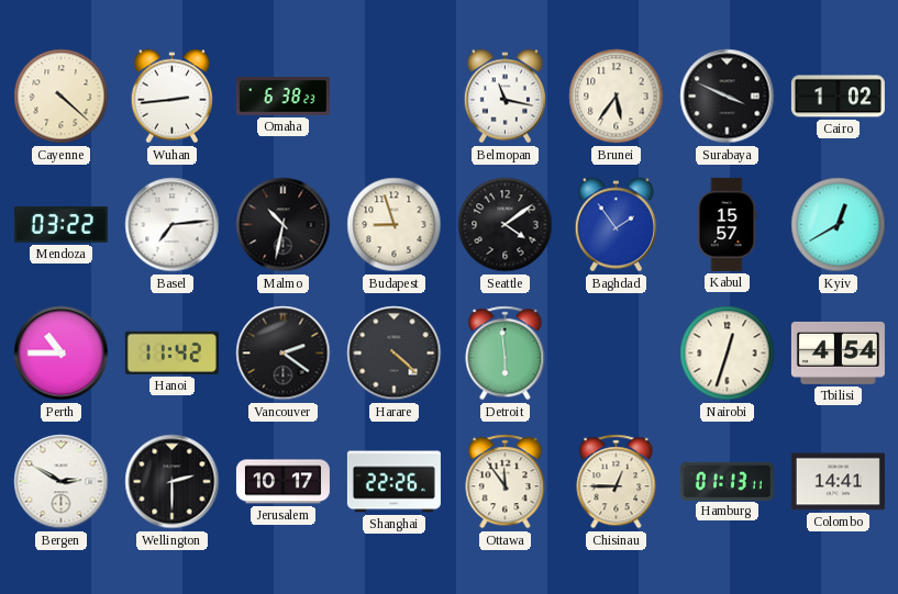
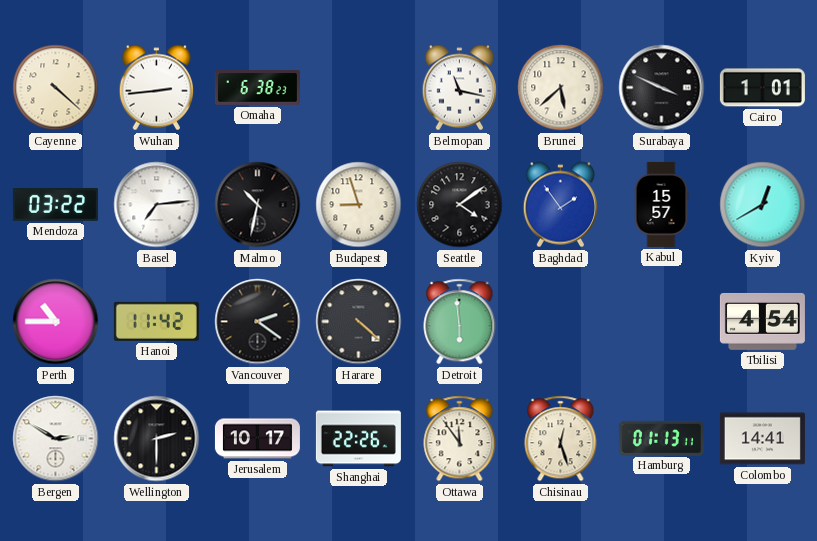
Brunei: 5:36 -> 5:38 (561, 88)
Cairo: 1:02 -> 1:01 (762, 88)
Nairobi: 12:33 -> none (728, 354)
Chisinau: 12:45 -> 12:27 (561, 439)
